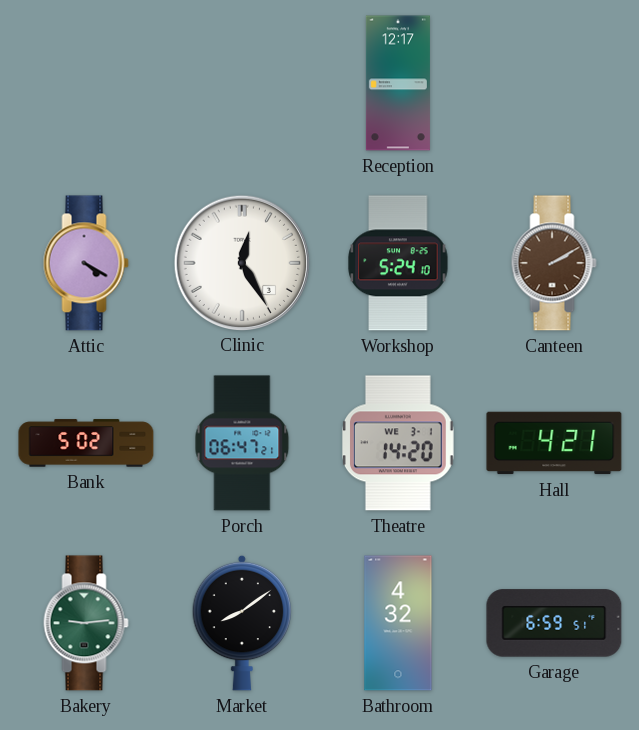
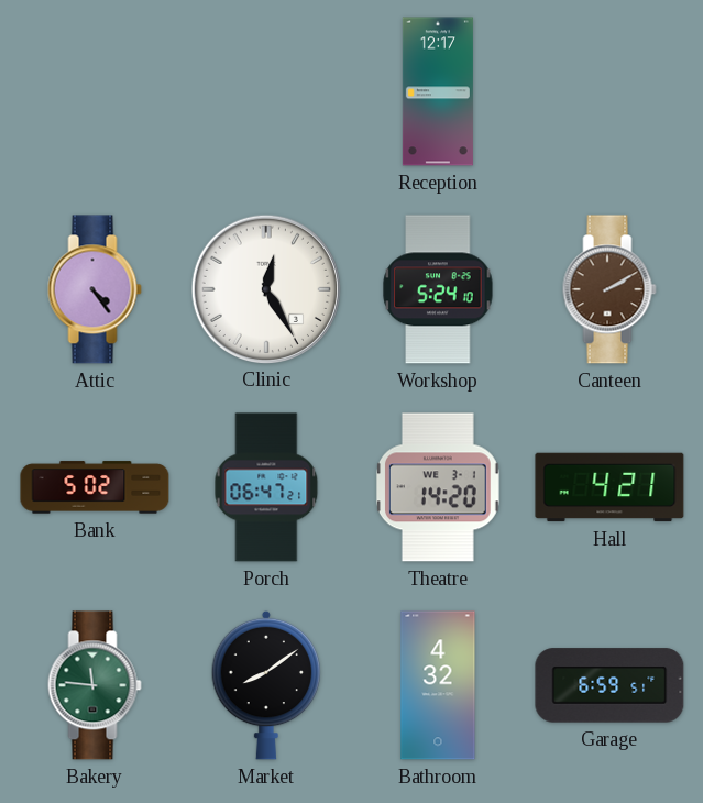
Attic: 4:20 -> 4:24 (95, 289)
Bakery: 9:14 -> 11:46 (95, 685)
